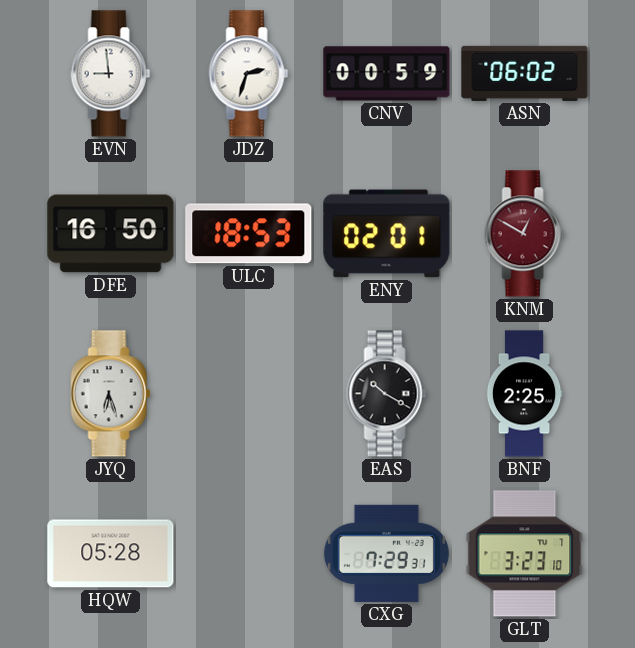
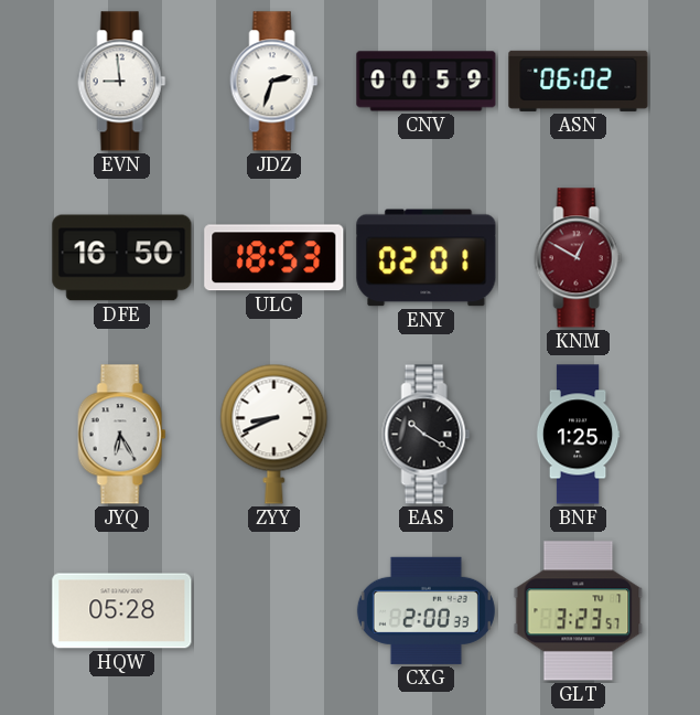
JYQ: 6:27 -> 6:25 (122, 435)
ZYY: none -> 8:41 (274, 434)
BNF: 2:25 -> 1:25 (578, 435)
CXG: 7:29 -> 2:00 (426, 610)
GLT: 3:23:10 -> 3:23:57 (579, 611)
